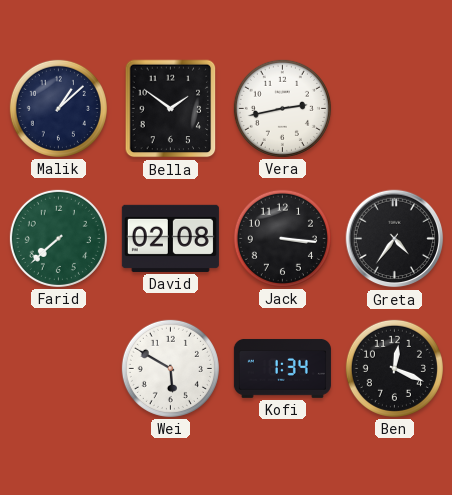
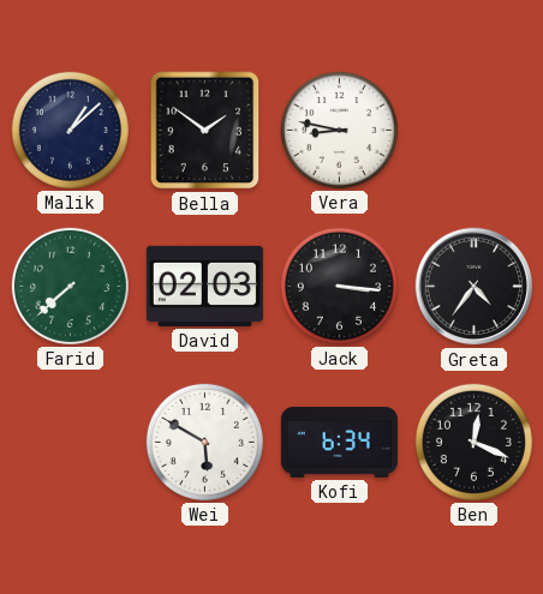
Vera: 2:43 -> 8:47 (339, 130)
David: 02:08 -> 02:03 (204, 286)
Kofi: 1:34 -> 6:34 (339, 442)
